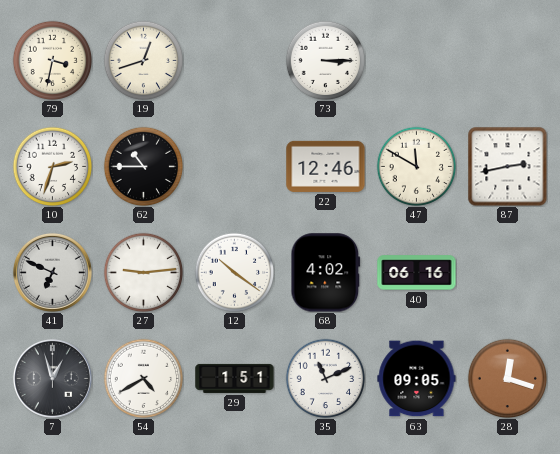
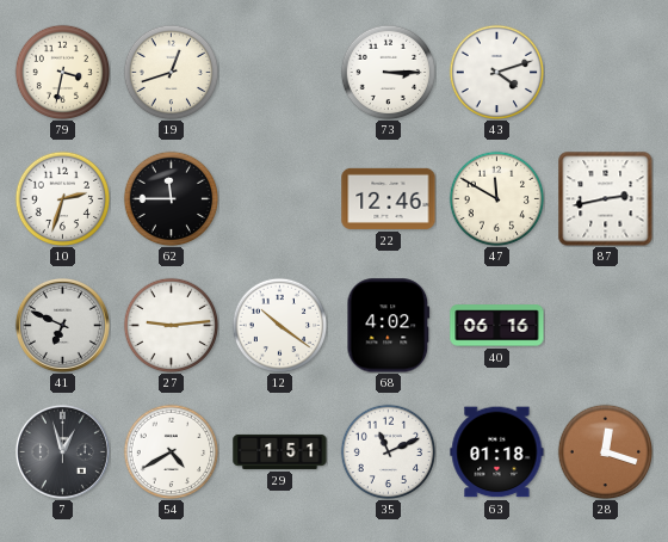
43: none -> 4:12 (496, 72)
62: 10:45 -> 11:45 (171, 198)
63: 09:05 -> 01:18 (497, 452)
